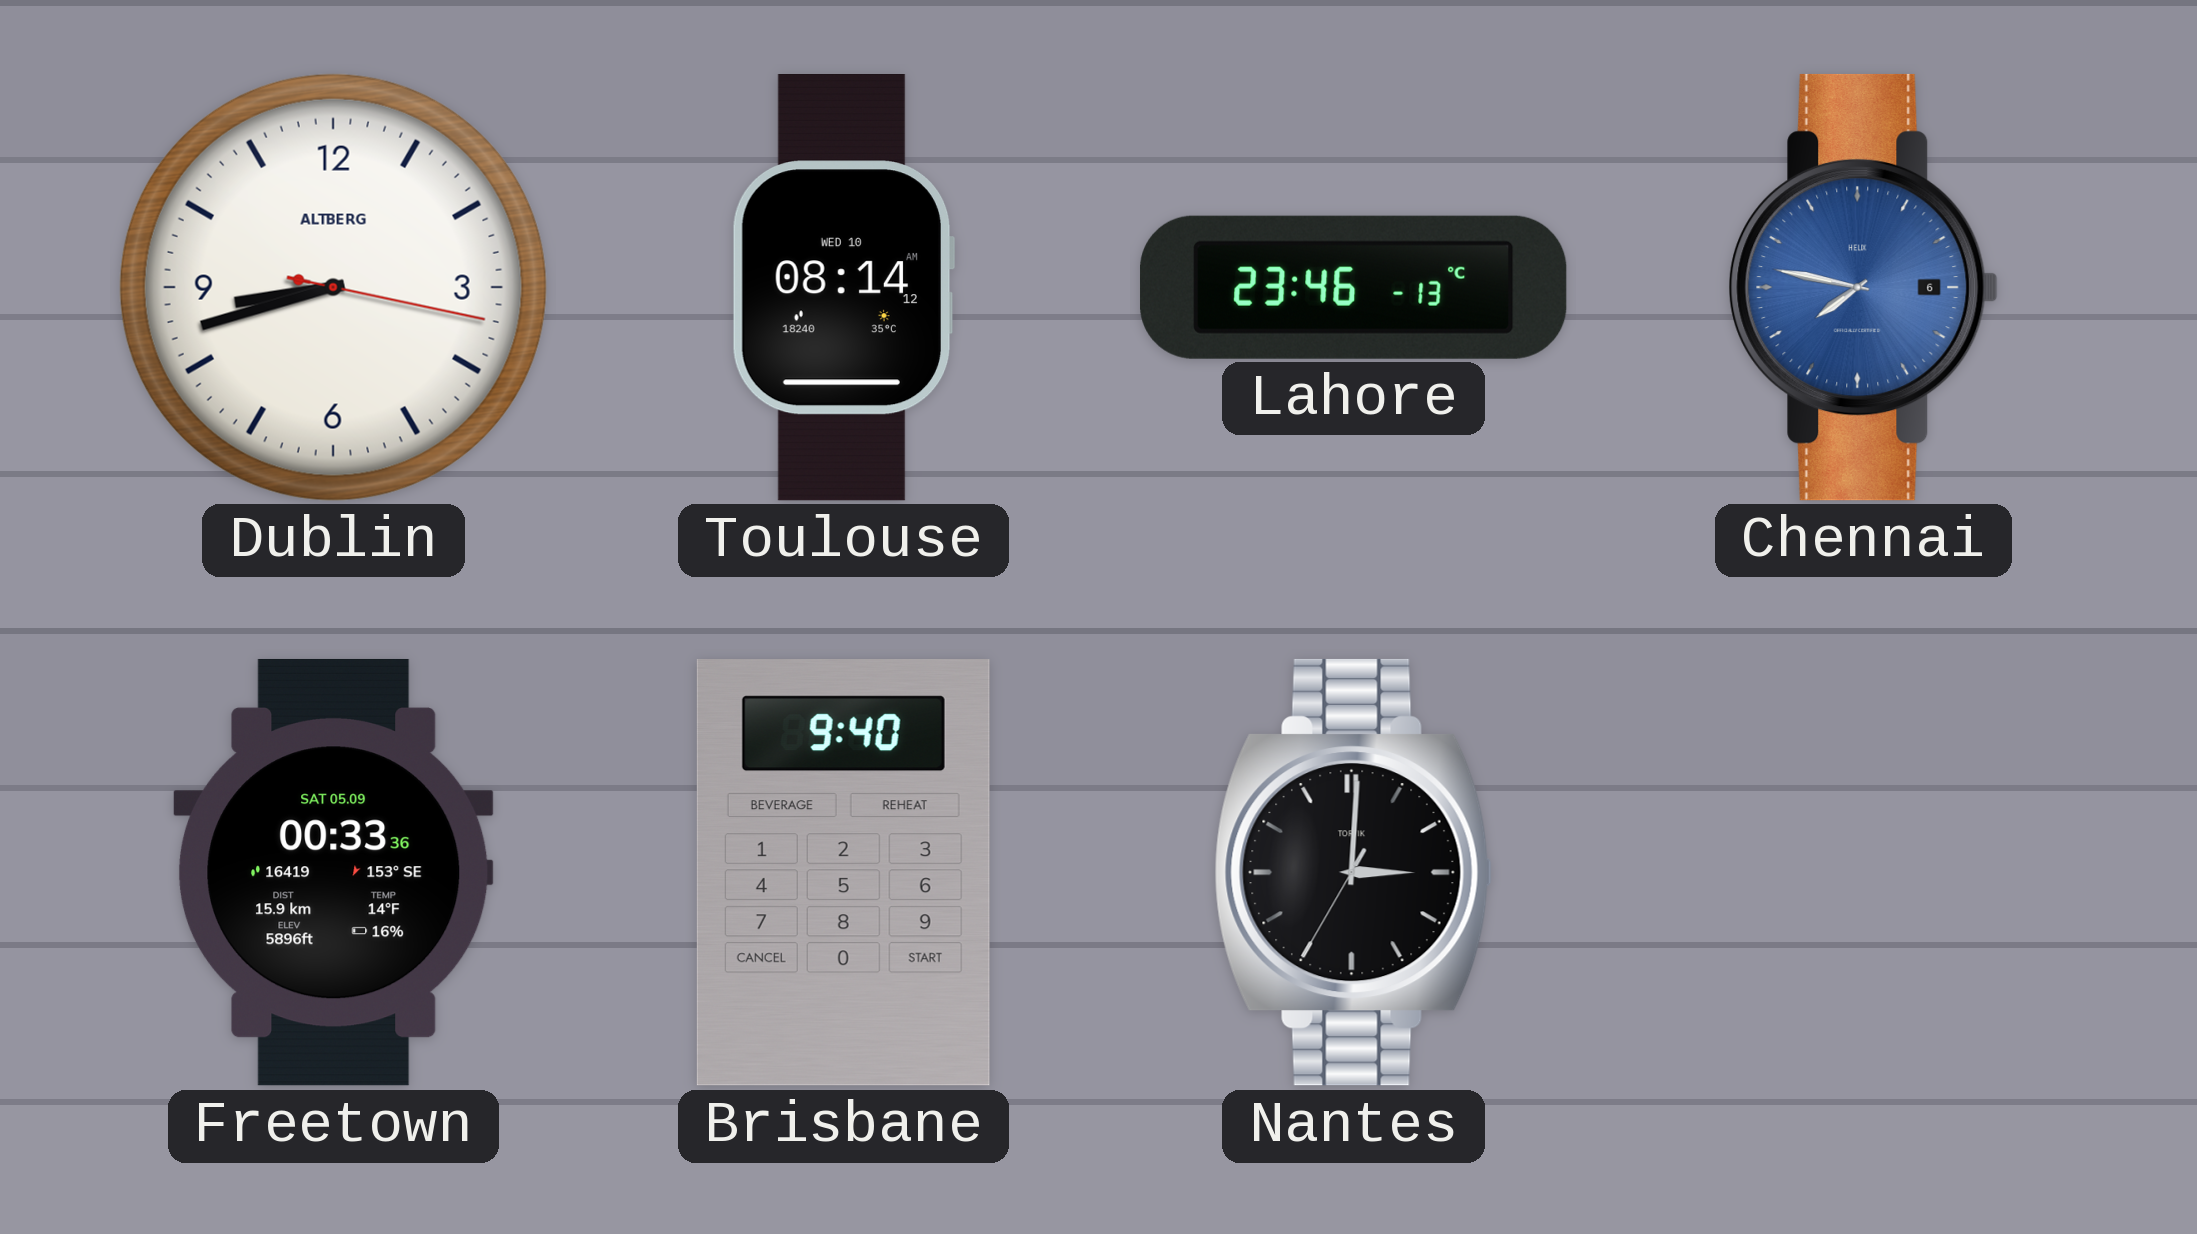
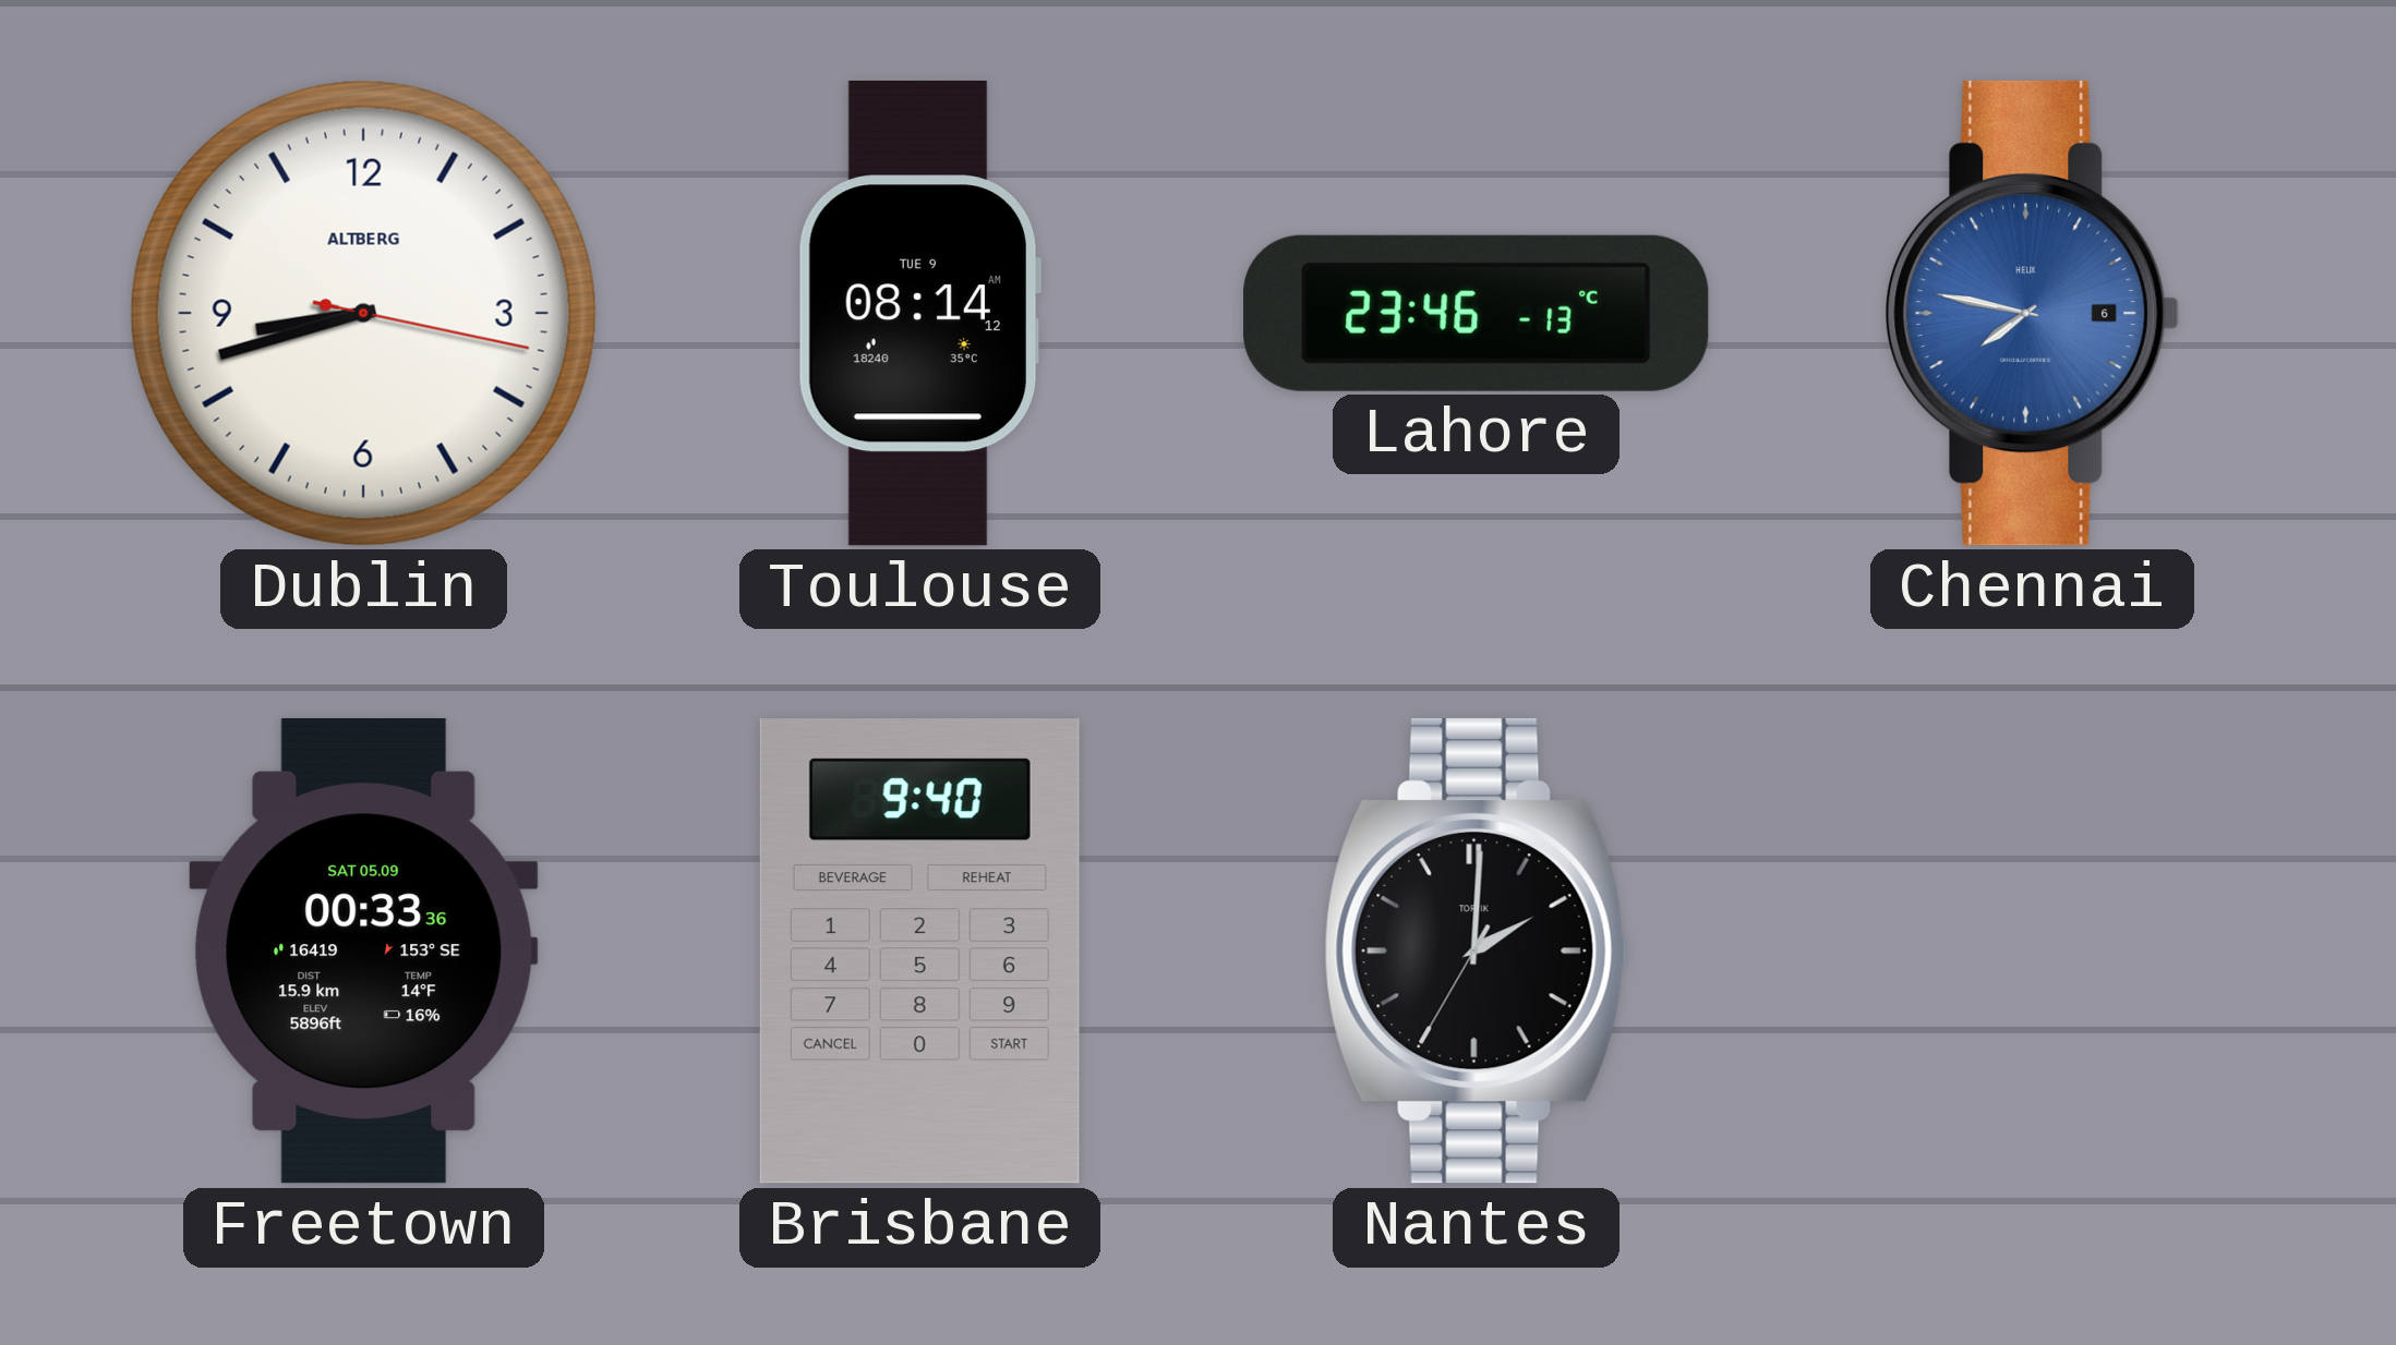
Toulouse date: WED 10 -> TUE 9 (919, 314)
Nantes: 3:00 -> 2:00 (1476, 950)
